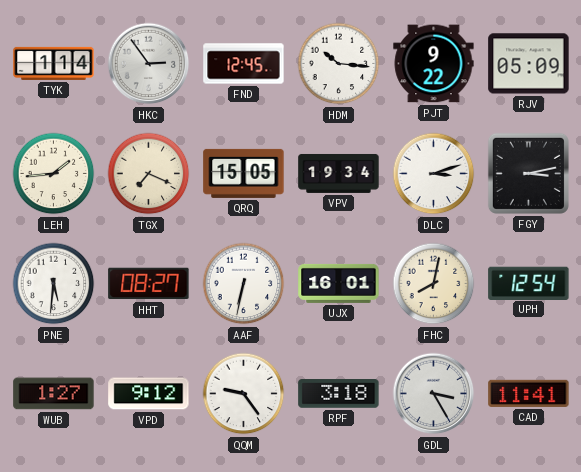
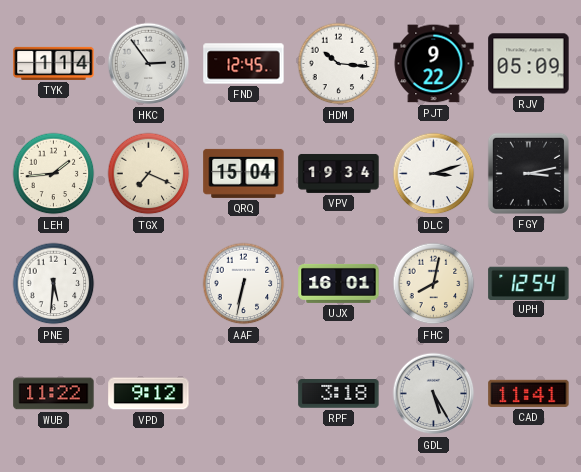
QRQ: 15:05 -> 15:04 (244, 173)
HHT: 08:27 -> none (149, 284)
WUB: 1:27 -> 11:22 (54, 394)
QQM: 9:24 -> none (244, 394)
GDL: 3:25 -> 5:25 (434, 394)
